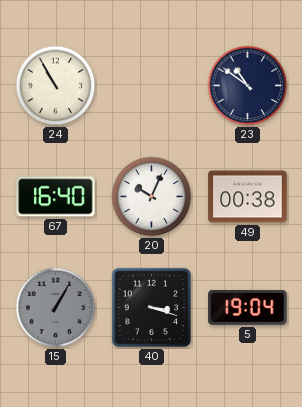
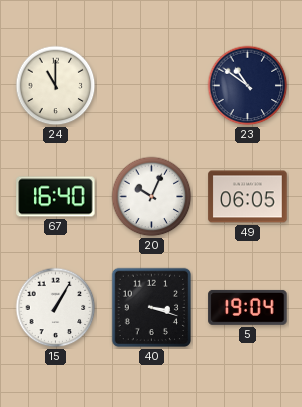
24: 10:55 -> 11:00 (56, 86)
49: 00:38 -> 06:05 (248, 197)
15 dial: grey -> white (56, 308)
